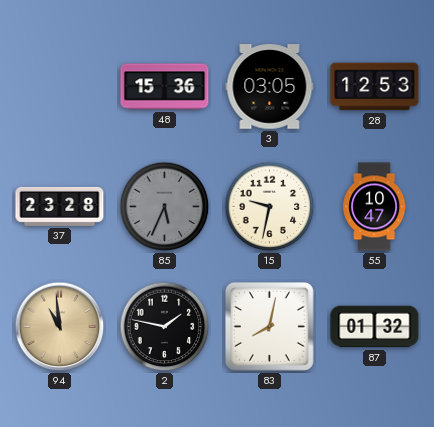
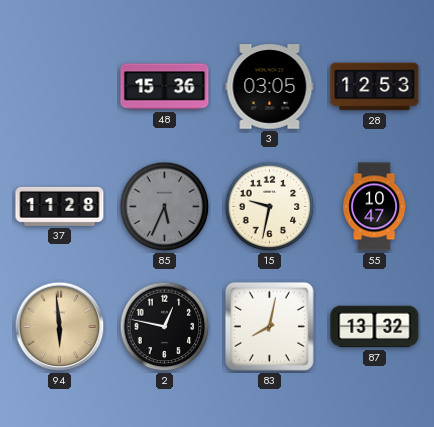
37: 23:28 -> 11:28 (60, 206)
94: 10:59 -> 5:59 (60, 327)
2: 1:47 -> 12:47 (165, 327)
87: 01:32 -> 13:32 (375, 327)
